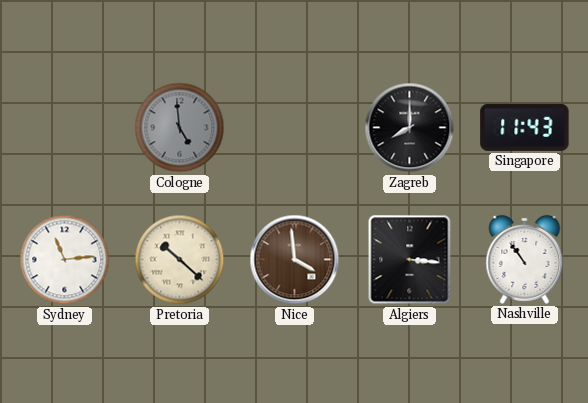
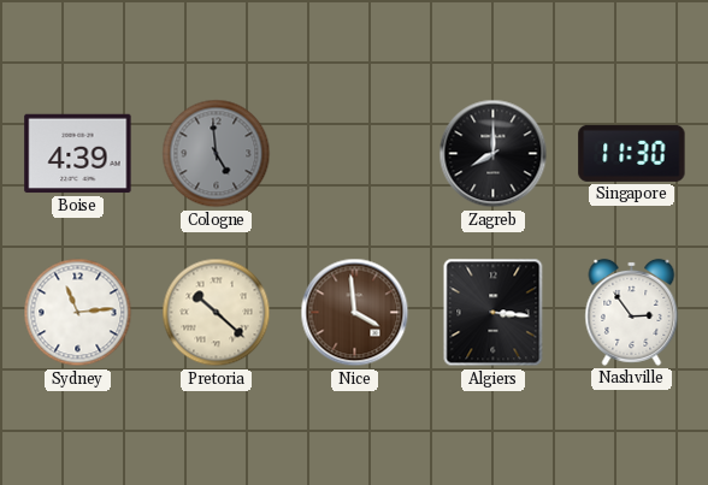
Boise: none -> 4:39 (78, 154)
Singapore: 11:43 -> 11:30 (632, 153)
Nashville: 10:54 -> 2:54 (632, 312)
